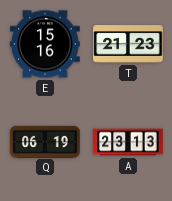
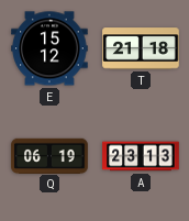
E: 15:16 -> 15:12 (49, 48)
T: 21:23 -> 21:18 (141, 48)
